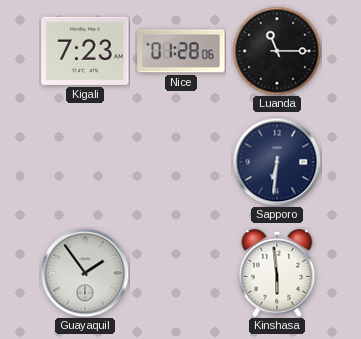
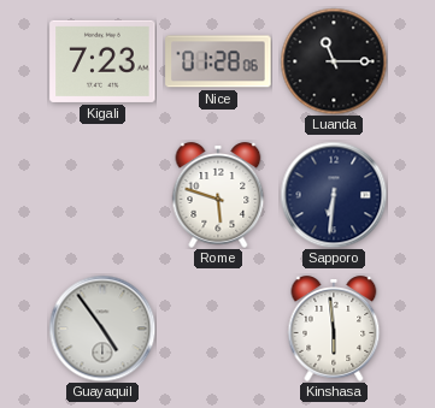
Rome: none -> 5:48 (218, 195)
Guayaquil: 1:54 -> 4:54 (102, 329)
